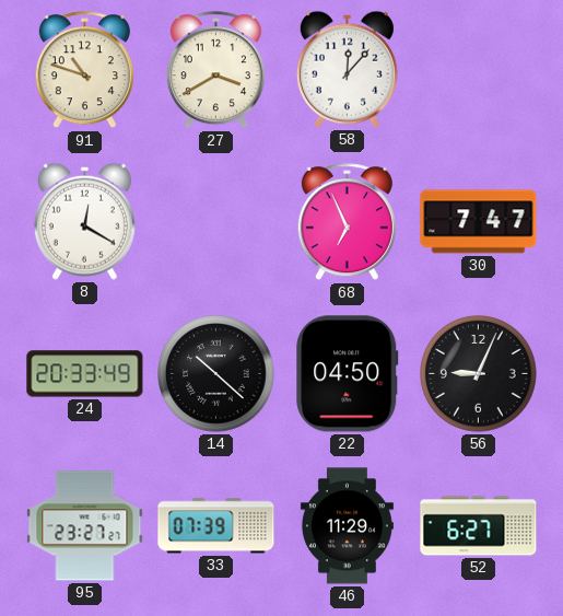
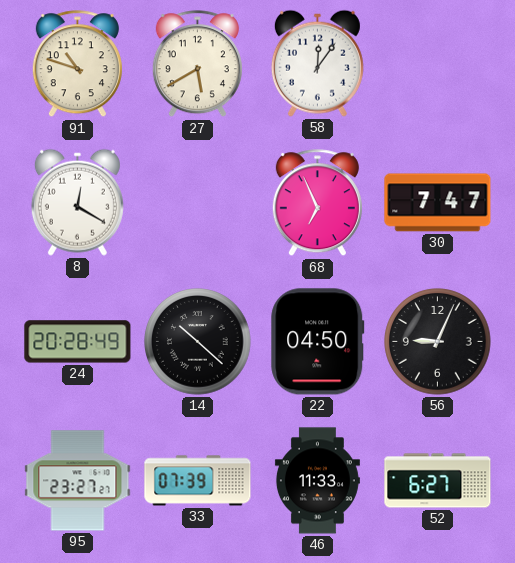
27: 3:40 -> 5:40 (197, 64)
58: 12:07 -> 12:06 (317, 63)
24: 20:33 -> 20:28 (78, 342)
46: 11:29 -> 11:33 (317, 481)
